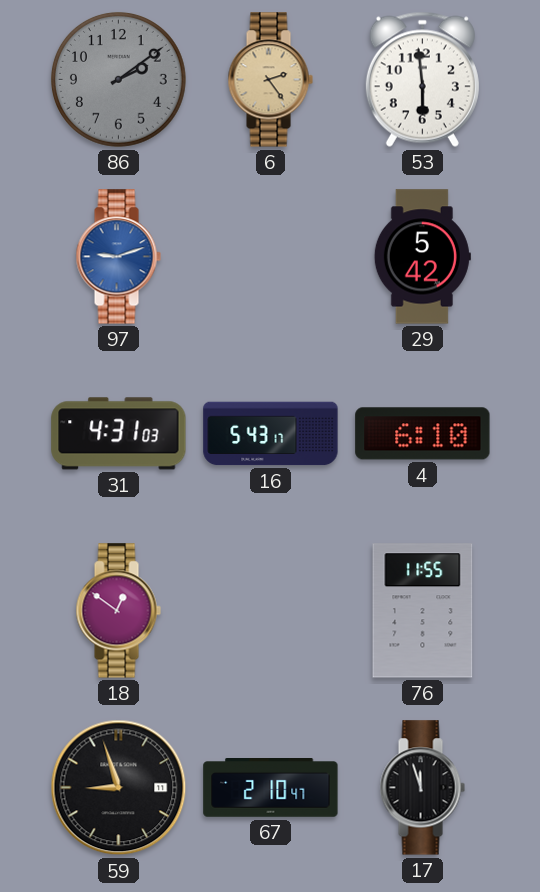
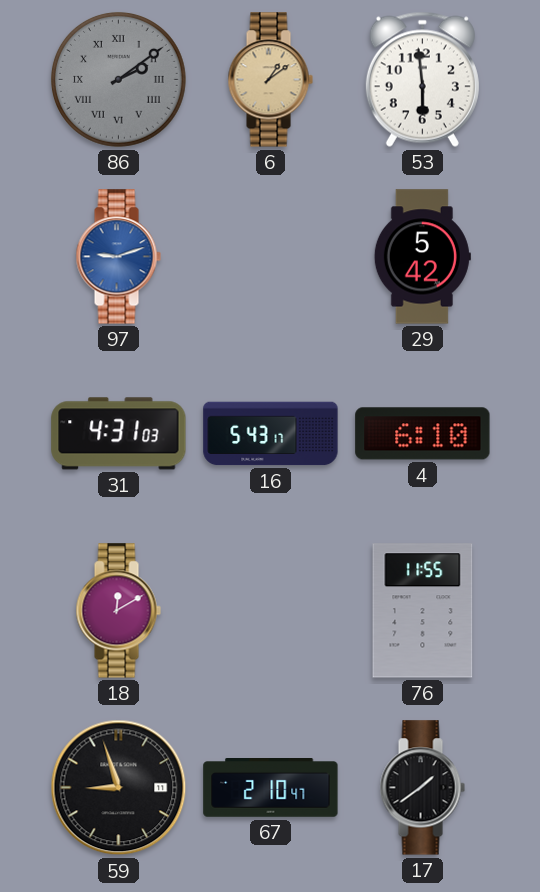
86 numerals: Arabic -> Roman (118, 79)
6: 2:24 -> 1:09 (270, 80)
18: 12:51 -> 12:10 (118, 611)
17: 11:57 -> 1:39 (422, 788)
